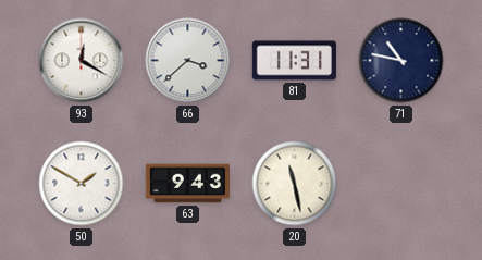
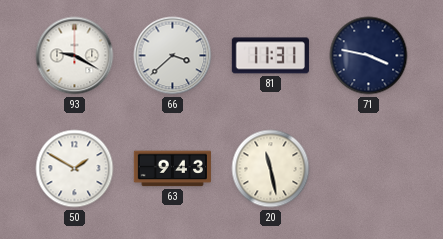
93: 12:20 -> 9:20 (75, 56)
71: 10:47 -> 3:47 (369, 56)
